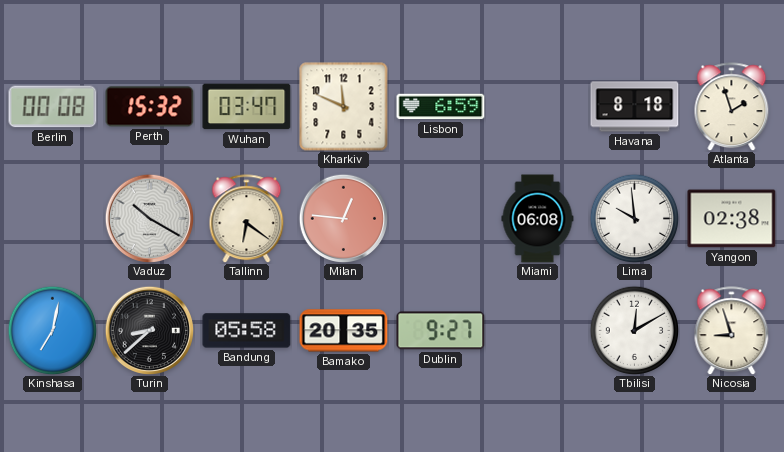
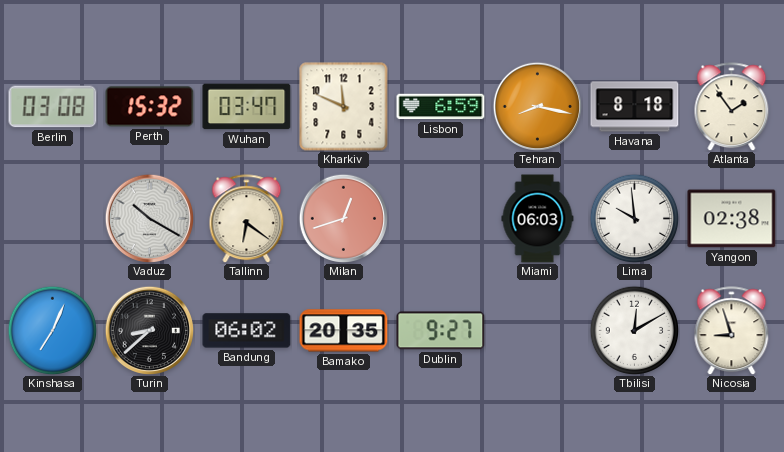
Berlin: 00:08 -> 03:08 (53, 107)
Tehran: none -> 8:17 (537, 106)
Atlanta: 1:57 -> 1:54 (732, 107)
Milan: 12:46 -> 12:42 (343, 218)
Miami: 06:08 -> 06:03 (538, 219)
Kinshasa: 7:02 -> 7:04 (52, 330)
Bandung: 05:58 -> 06:02 (247, 331)
